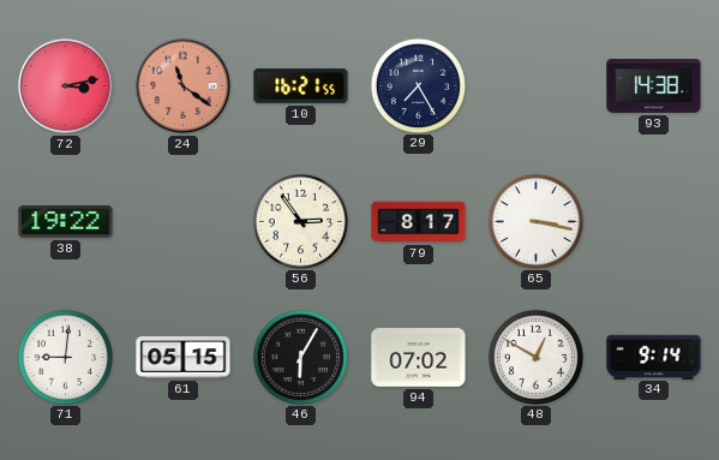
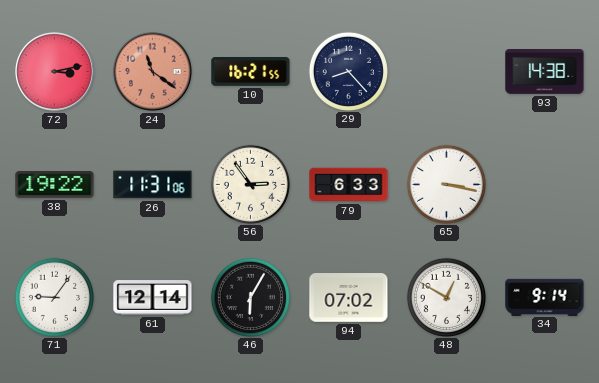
29: 7:25 -> 8:23 (348, 71)
26: none -> 11:31 (153, 185)
79: 8:17 -> 6:33 (349, 185)
71: 9:01 -> 9:06 (54, 297)
61: 05:15 -> 12:14 (153, 298)
